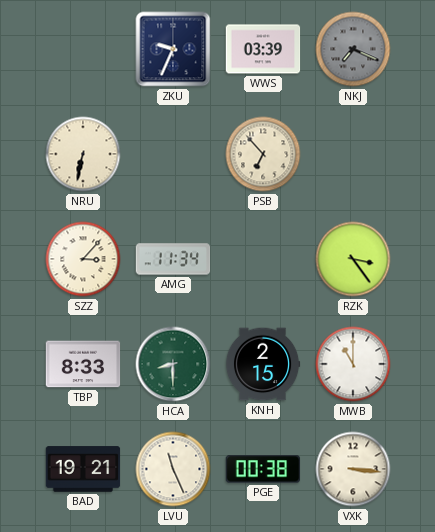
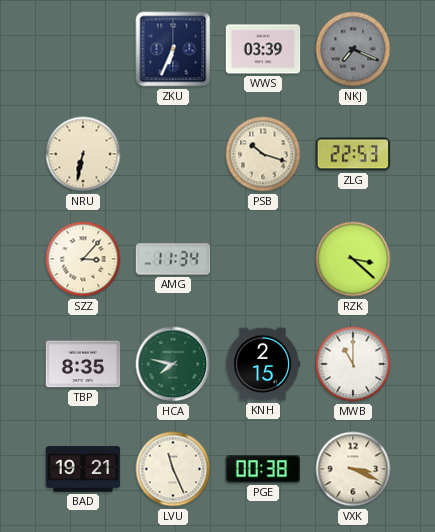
ZKU: 9:34 -> 6:34 (173, 49)
PSB: 6:53 -> 10:18 (263, 154)
ZLG: none -> 22:53 (353, 154)
RZK: 3:24 -> 3:22 (353, 259)
TBP: 8:33 -> 8:35 (83, 364)
HCA: 8:30 -> 7:47 (173, 364)
VXK: 3:16 -> 3:19 (353, 469)
